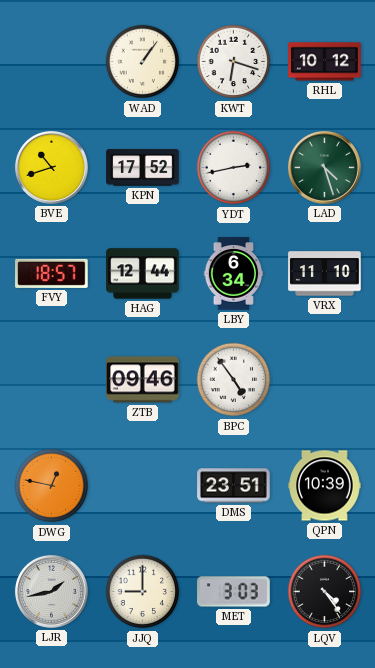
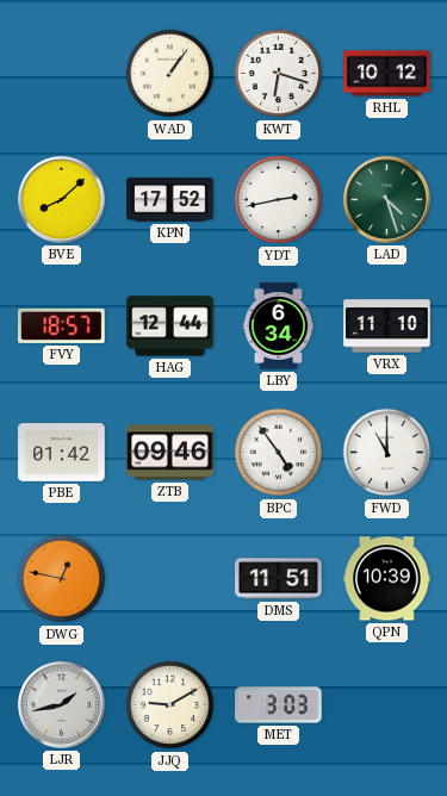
BVE: 10:42 -> 8:08 (61, 199)
PBE: none -> 01:42 (62, 453)
FWD: none -> 11:00 (387, 453)
DMS: 23:51 -> 11:51 (279, 579)
JJQ: 9:00 -> 9:10 (170, 705)
LQV: 4:24 -> none (325, 592)
